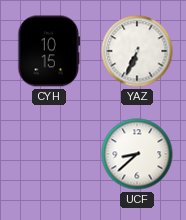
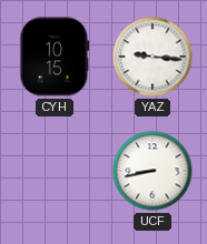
YAZ: 6:34 -> 9:16 (152, 57)
UCF: 8:38 -> 8:43 (152, 171)
